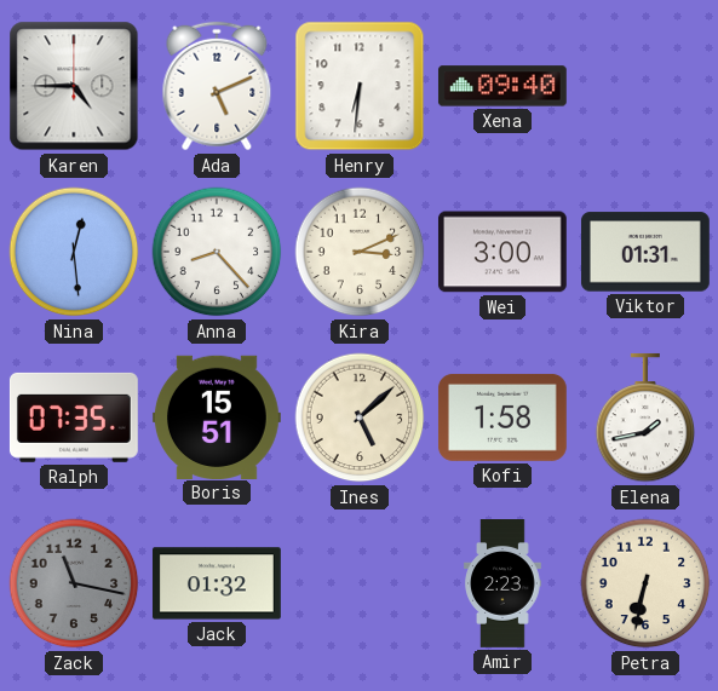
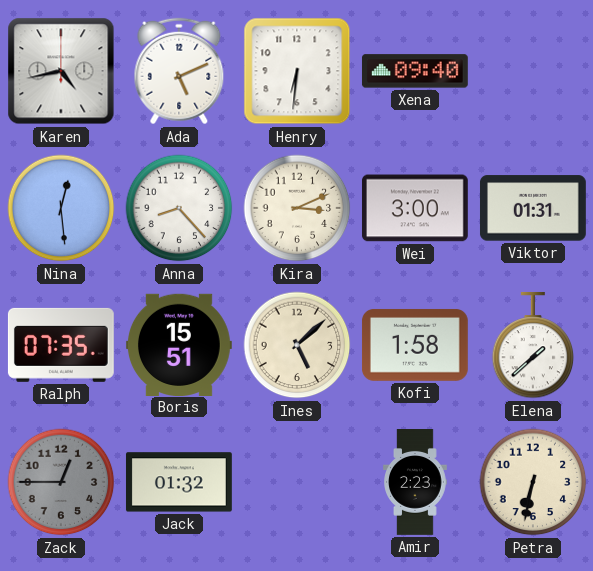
Karen: 4:45 -> 4:43 (61, 71)
Elena: 1:43 -> 1:38 (533, 345)
Zack: 11:17 -> 12:45 (61, 482)
